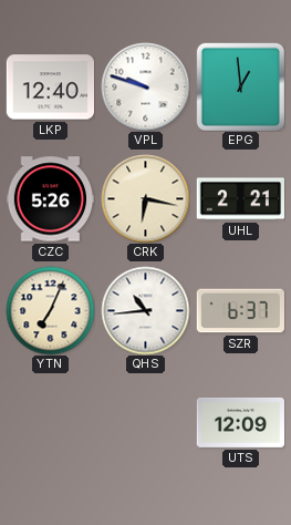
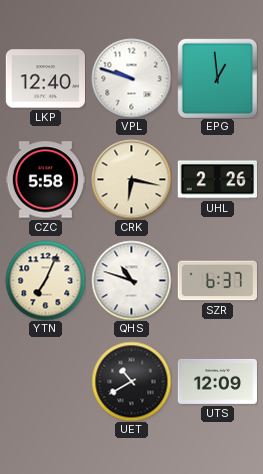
CZC: 5:26 -> 5:58 (45, 180)
UHL: 2:21 -> 2:26 (217, 180)
QHS: 10:44 -> 10:48 (131, 280)
UET: none -> 10:40 (131, 381)
